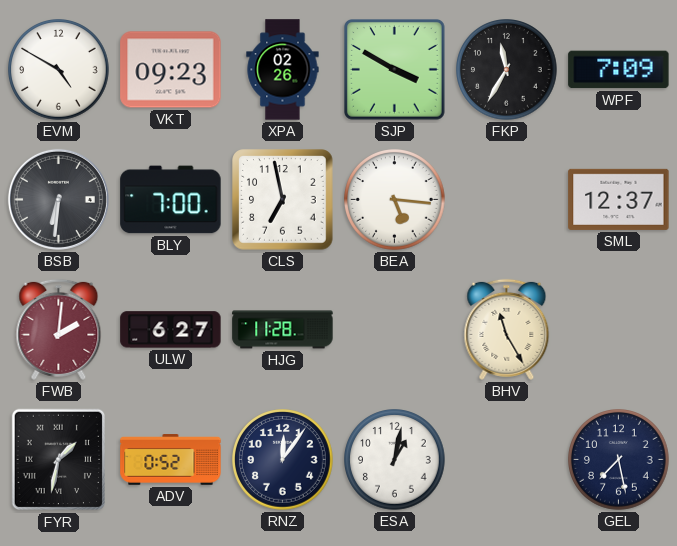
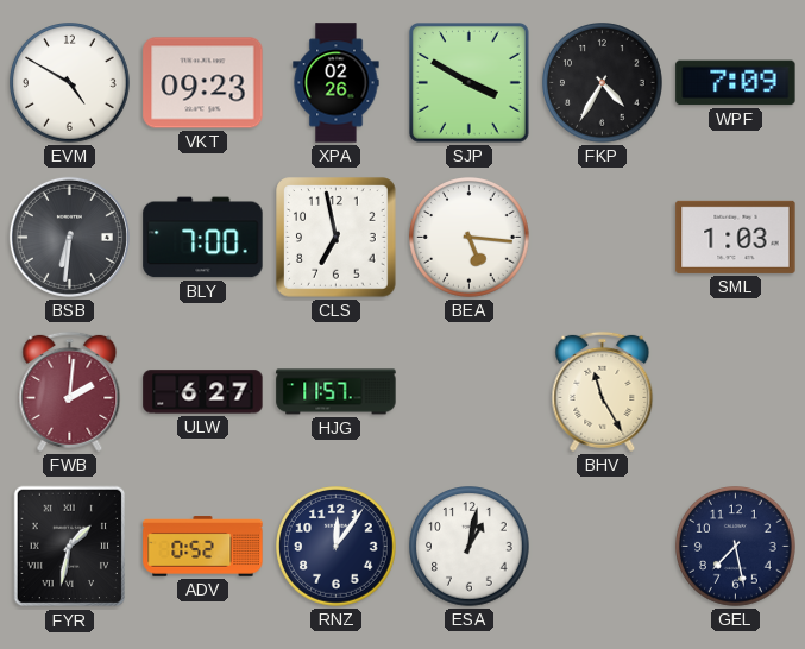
FKP: 11:35 -> 4:35 (603, 83)
SML: 12:37 -> 1:03 (736, 237)
HJG: 11:28 -> 11:57 (337, 392)
